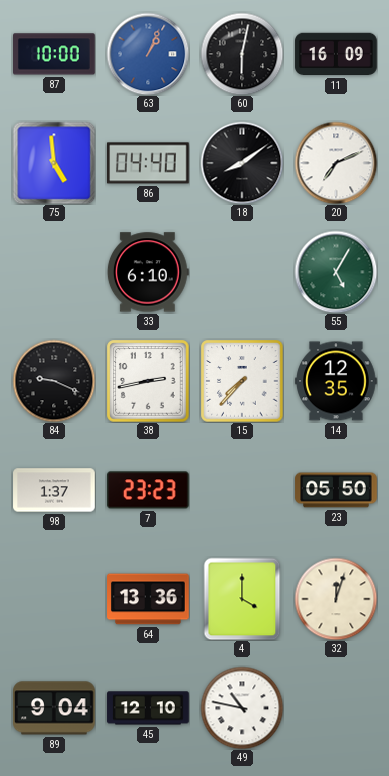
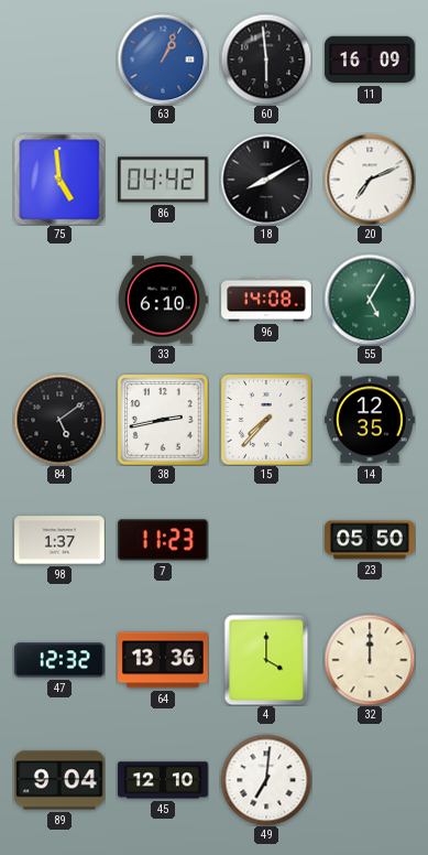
87: 10:00 -> none (55, 54)
60: 6:02 -> 5:59 (266, 59)
86: 04:40 -> 04:42 (164, 180)
18: 8:09 -> 8:10 (266, 180)
96: none -> 14:08 (266, 300)
84: 9:19 -> 5:09 (59, 420)
7: 23:23 -> 11:23 (163, 540)
47: none -> 12:32 (59, 660)
32: 12:03 -> 12:00 (370, 660)
49: 10:47 -> 7:01 (266, 780)
